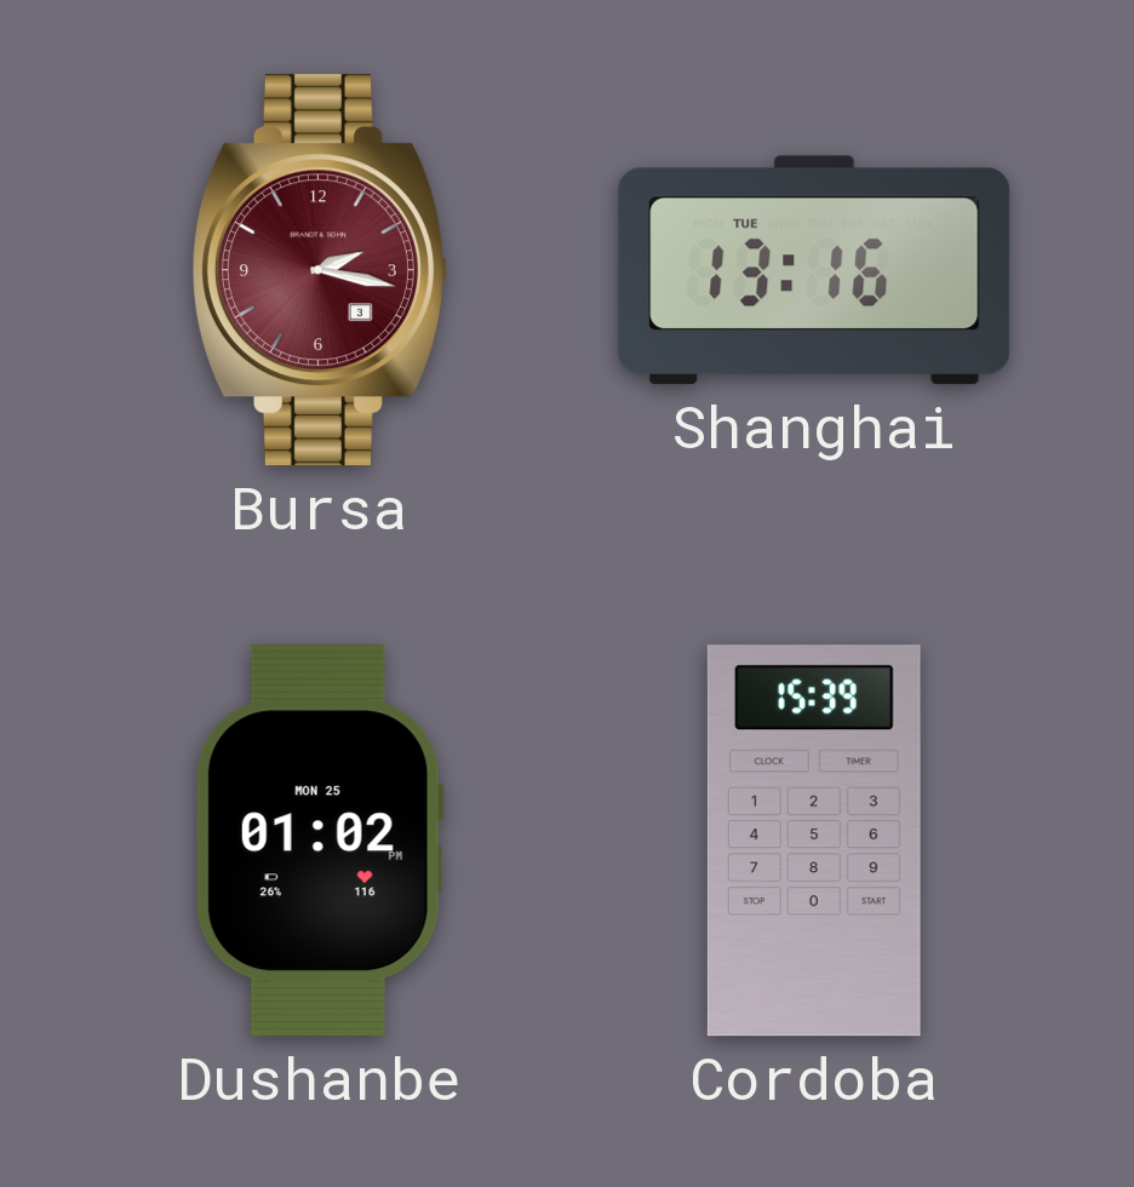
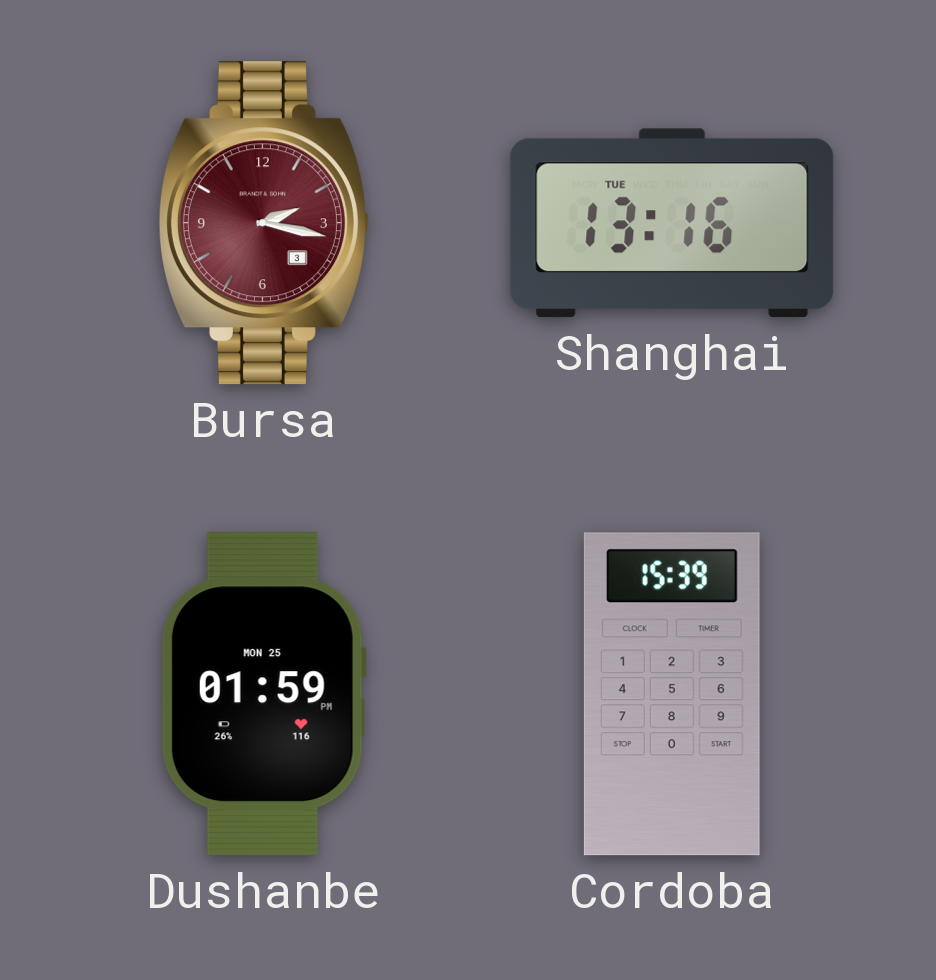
Dushanbe: 01:02 -> 01:59 (264, 694)
